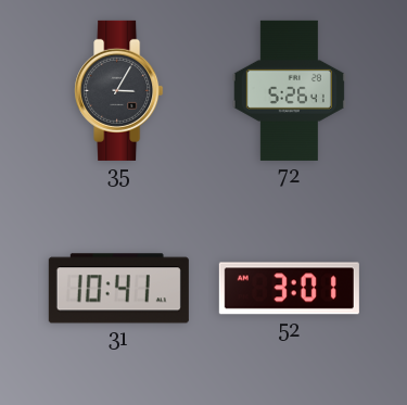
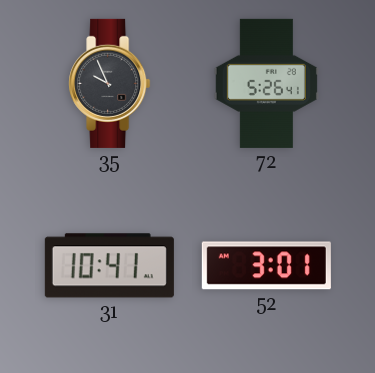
35: 3:05 -> 9:56 (110, 83)
